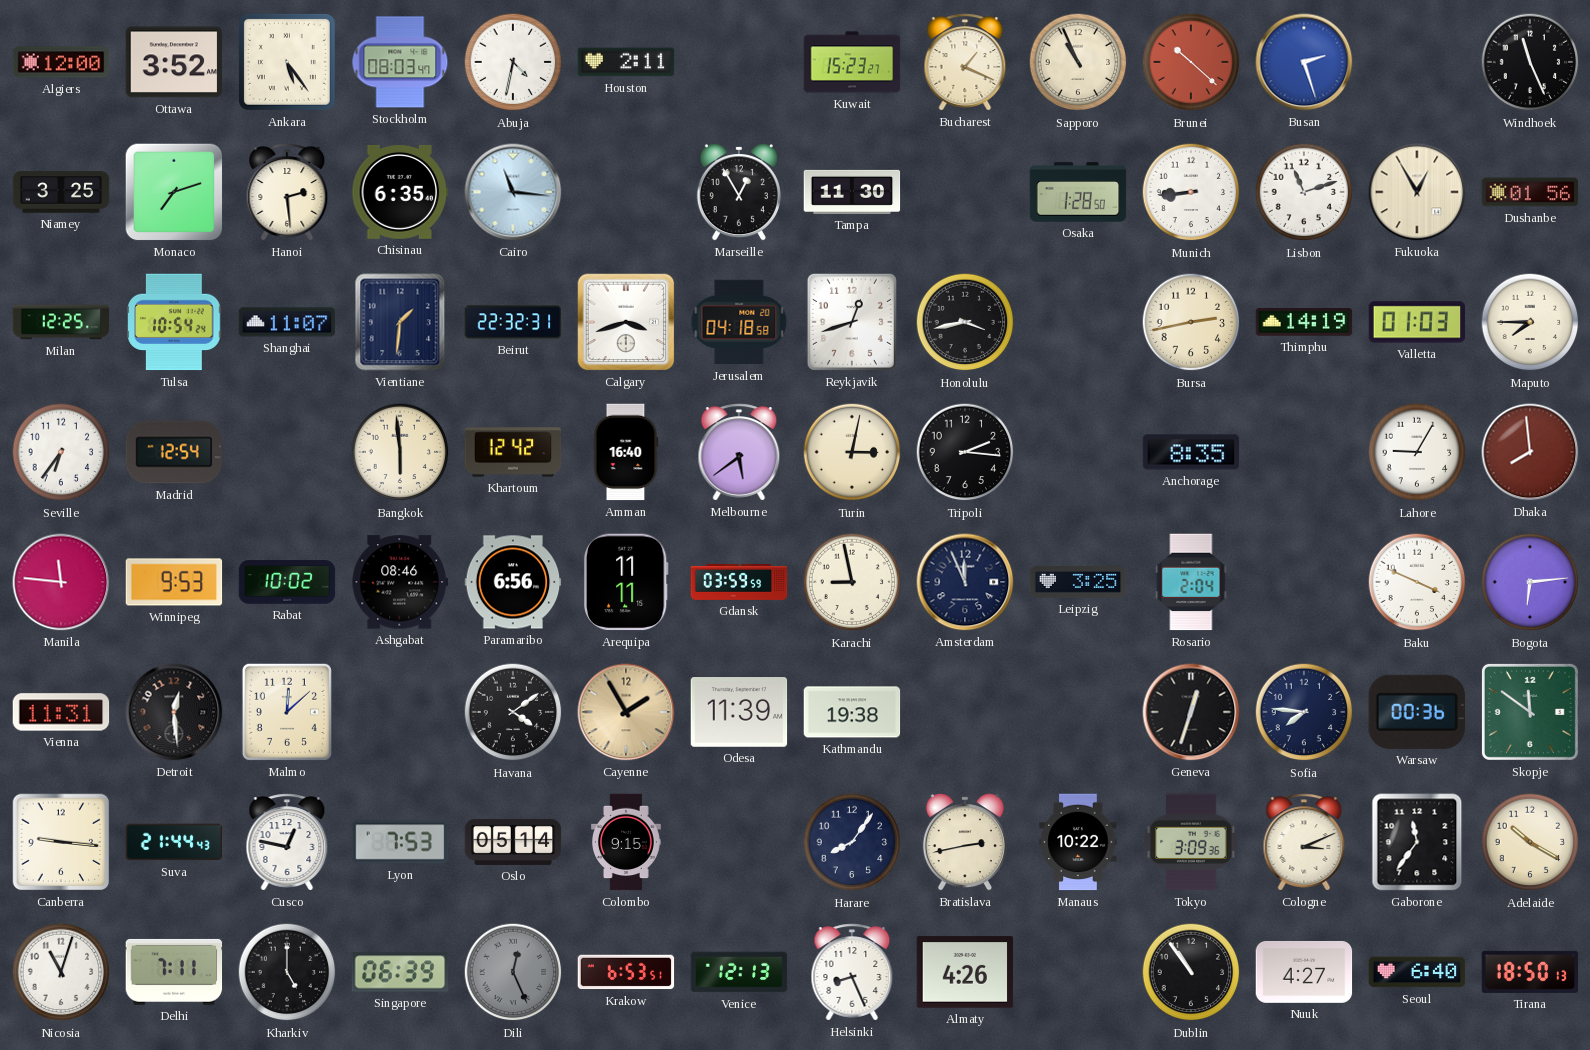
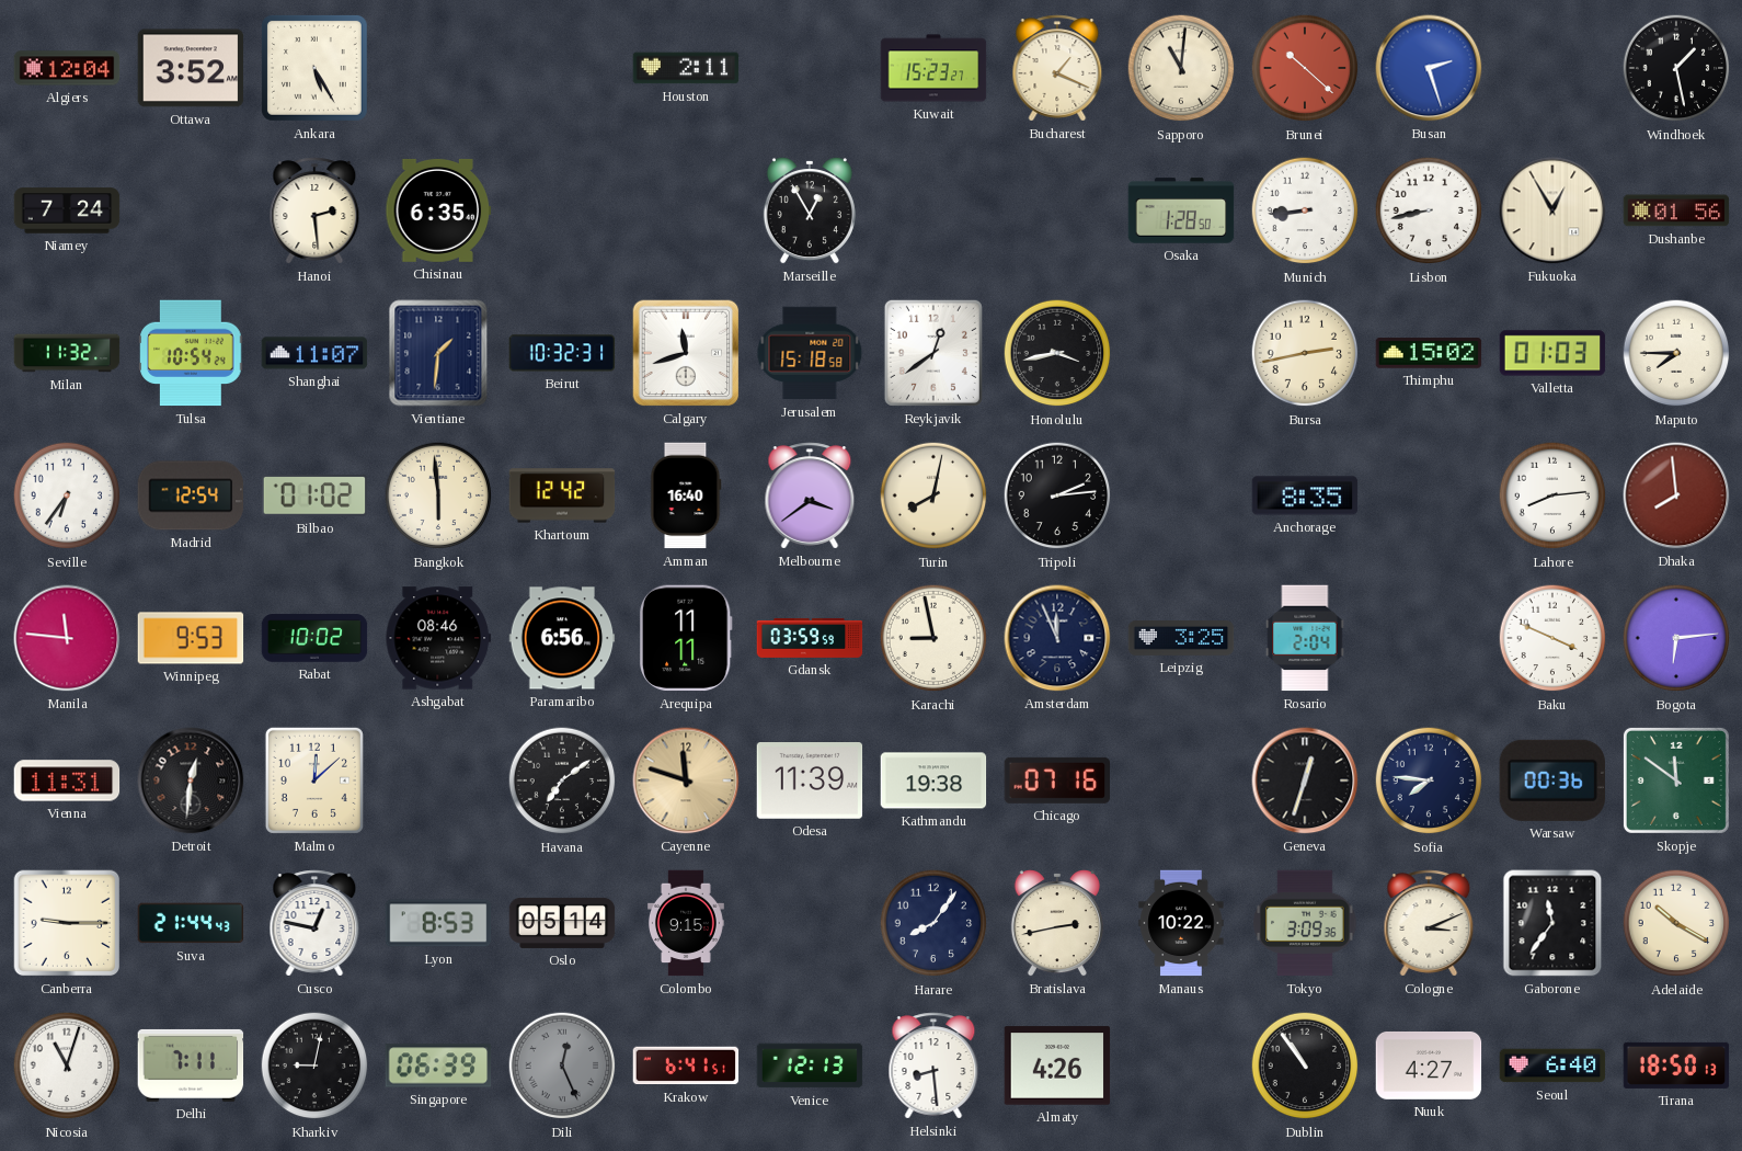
Algiers: 12:00 -> 12:04 (67, 68)
Ankara: 5:24 -> 5:25 (314, 68)
Stockholm: 08:03 -> none (400, 62)
Abuja: 4:32 -> none (513, 62)
Sapporo: 10:56 -> 11:01 (1181, 68)
Windhoek: 11:26 -> 1:28 (1676, 68)
Niamey: 3:25 -> 7:24 (67, 210)
Monaco: 7:12 -> none (174, 192)
Cairo: 11:16 -> none (513, 192)
Tampa: 11:30 -> none (852, 192)
Lisbon: 11:12 -> 8:43 (1429, 210)
Milan: 12:25 -> 11:32 (67, 353)
Beirut: 22:32 -> 10:32 (562, 353)
Calgary: 3:42 -> 11:42 (686, 353)
Jerusalem: 04:18 -> 15:18 (810, 353)
Reykjavik: 12:42 -> 12:39 (933, 353)
Thimphu: 14:19 -> 15:02 (1429, 353)
Bilbao: none -> 01:02 (314, 495)
Melbourne: 5:39 -> 3:39 (810, 495)
Turin: 3:02 -> 8:02 (933, 495)
Tripoli: 2:16 -> 2:14 (1057, 495)
Lahore: 9:05 -> 8:14 (1552, 495)
Detroit: 12:29 -> 12:31 (191, 780)
Havana: 4:09 -> 7:09 (562, 780)
Cayenne: 1:55 -> 11:48 (686, 780)
Chicago: none -> 07:16 (1057, 780)
Canberra: 9:16 -> 9:15 (67, 923)
Lyon: 7:53 -> 8:53 (438, 923)
Kharkiv: 5:00 -> 9:02 (314, 1065)
Krakow: 6:53 -> 6:41 (686, 1065)
Helsinki: 8:26 -> 8:29 (933, 1065)
